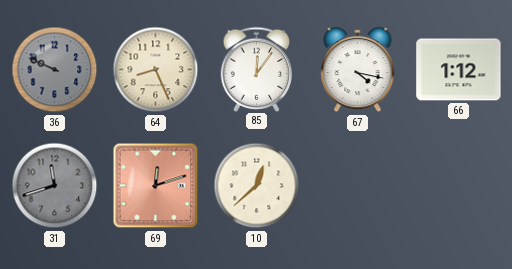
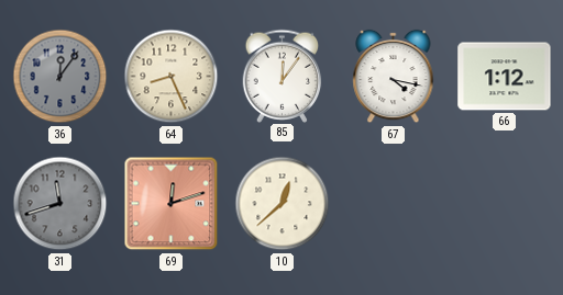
36: 9:49 -> 12:06 (60, 77)
